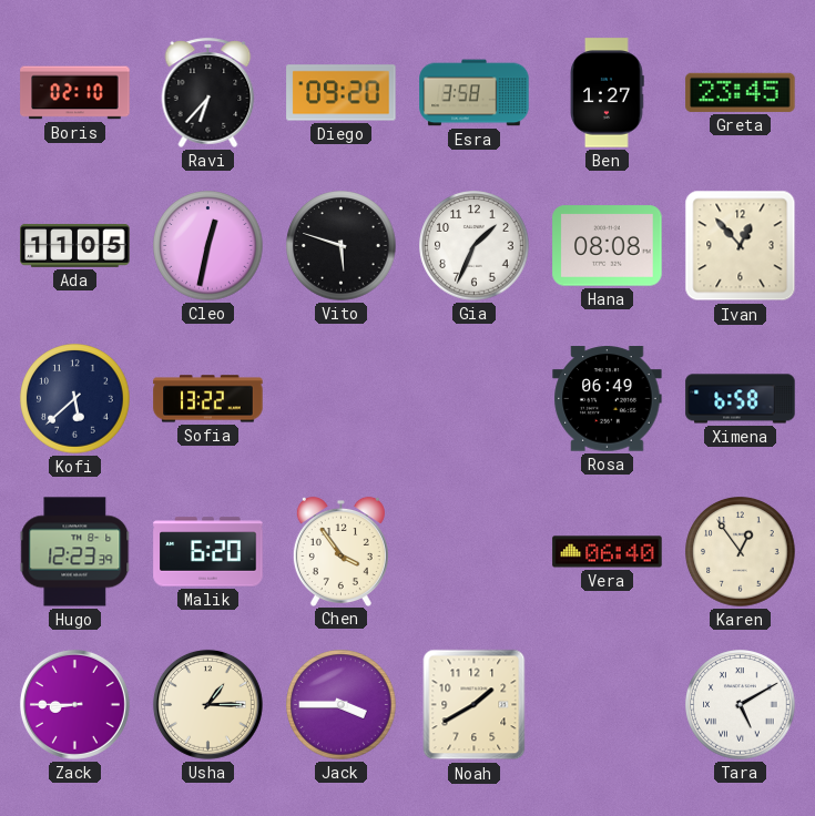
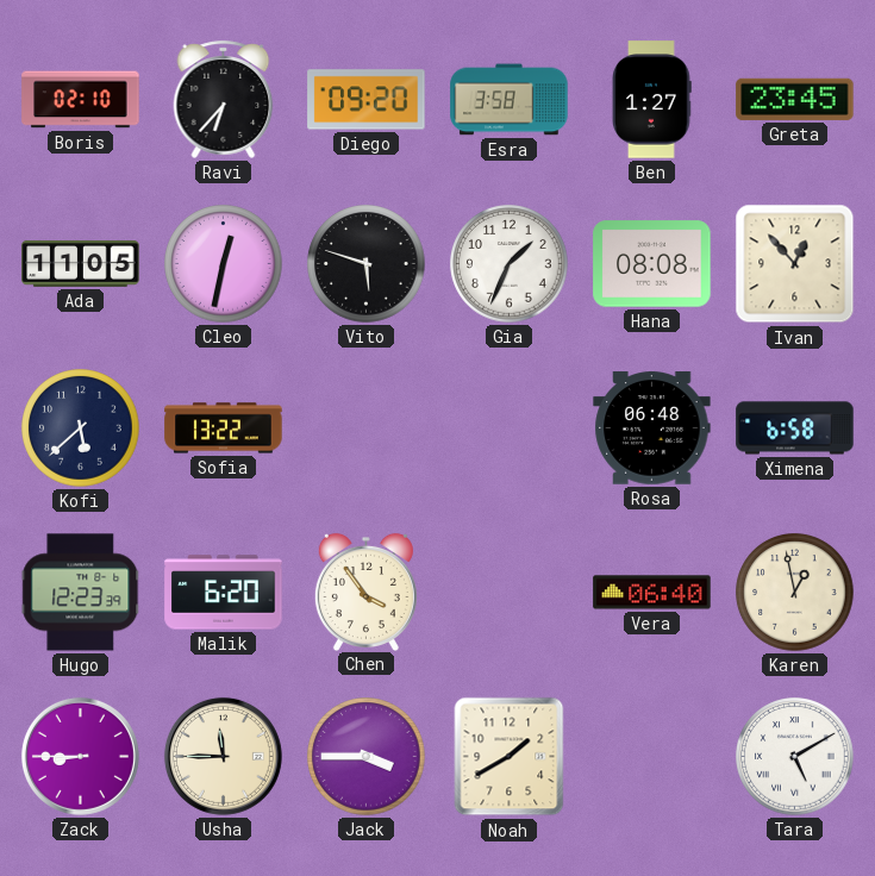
Rosa: 06:49 -> 06:48 (652, 428)
Karen: 12:54 -> 12:58 (795, 593)
Usha: 1:15 -> 11:45 (223, 756)
